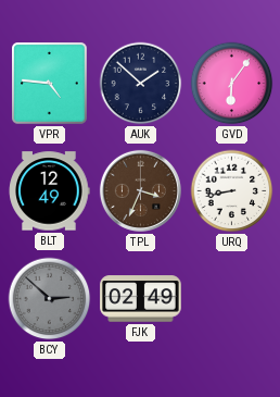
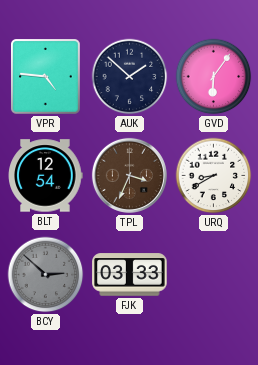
BLT: 12:49 -> 12:54 (45, 176)
URQ: 8:43 -> 8:40 (214, 176)
FJK: 02:49 -> 03:33 (130, 275)
